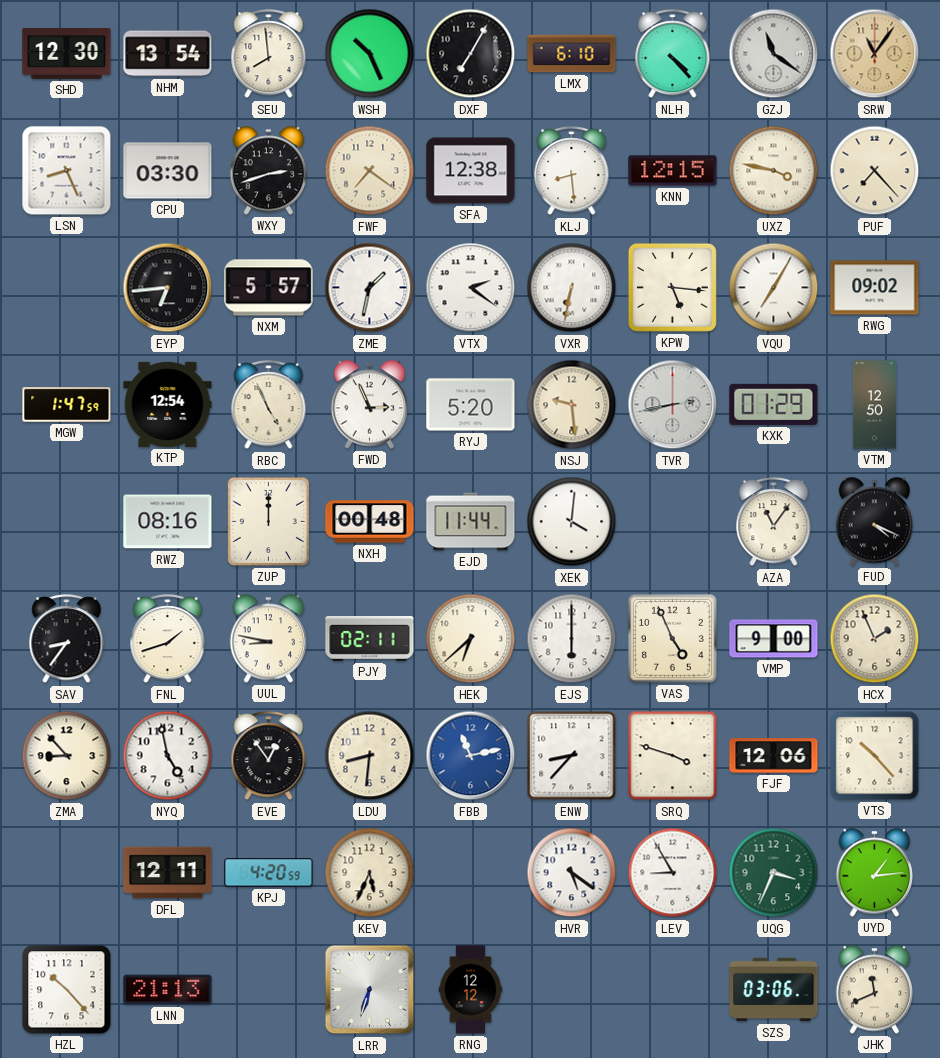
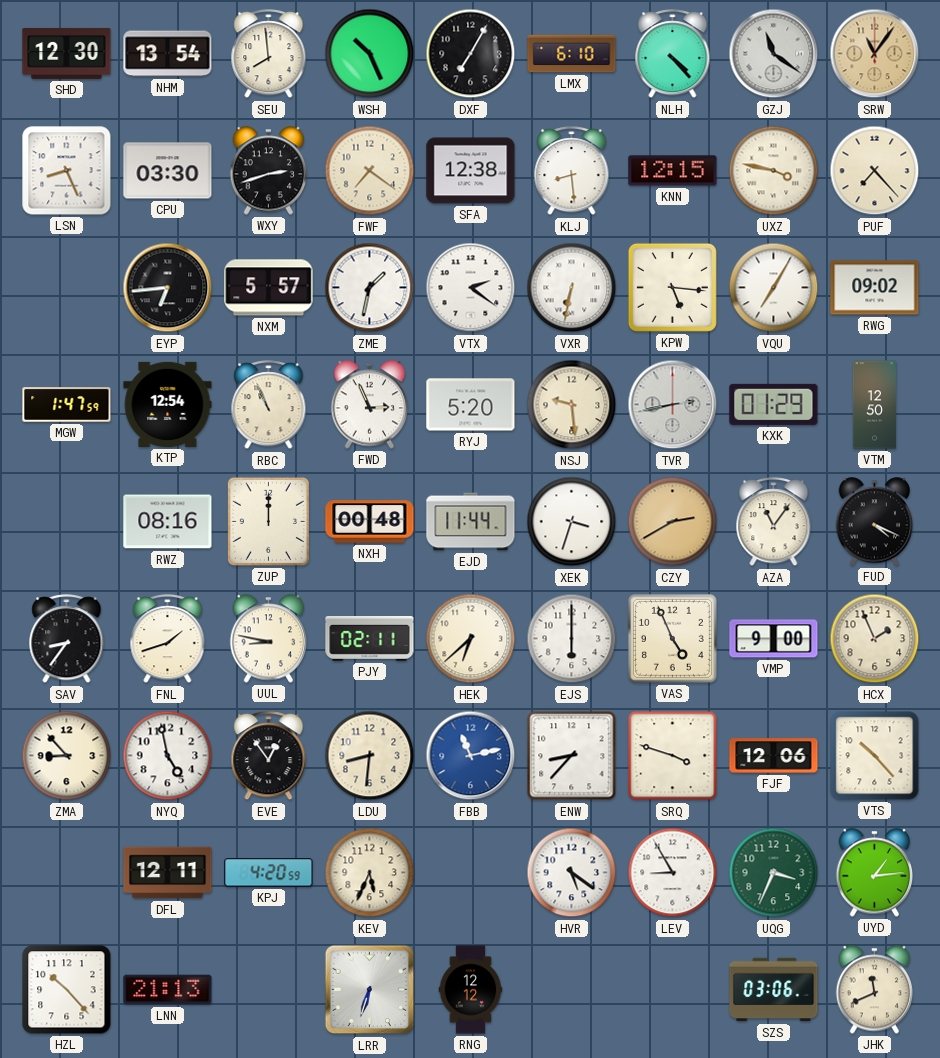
RBC: 4:56 -> 10:56 (269, 405)
XEK: 4:01 -> 3:33 (572, 522)
CZY: none -> 2:40 (673, 522)
